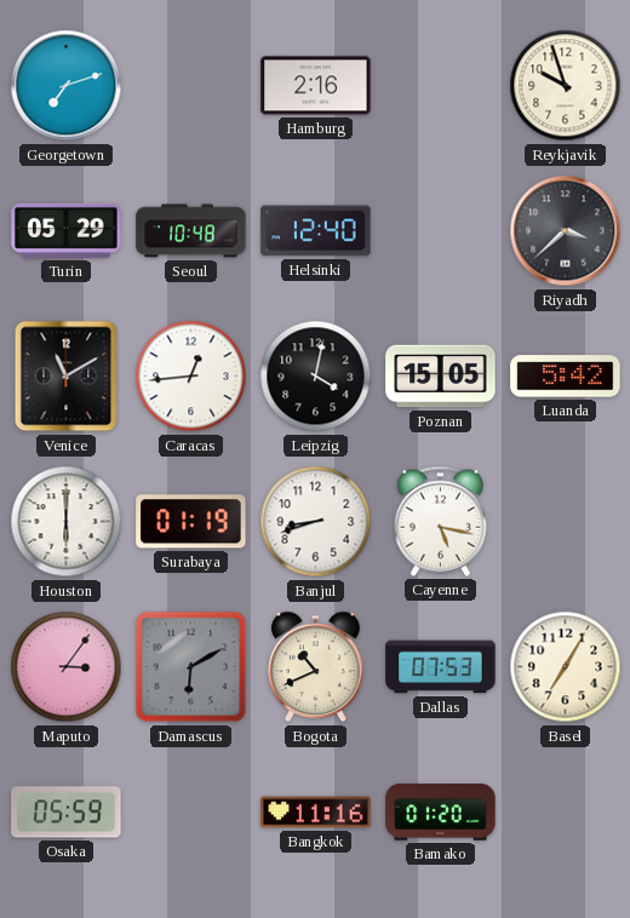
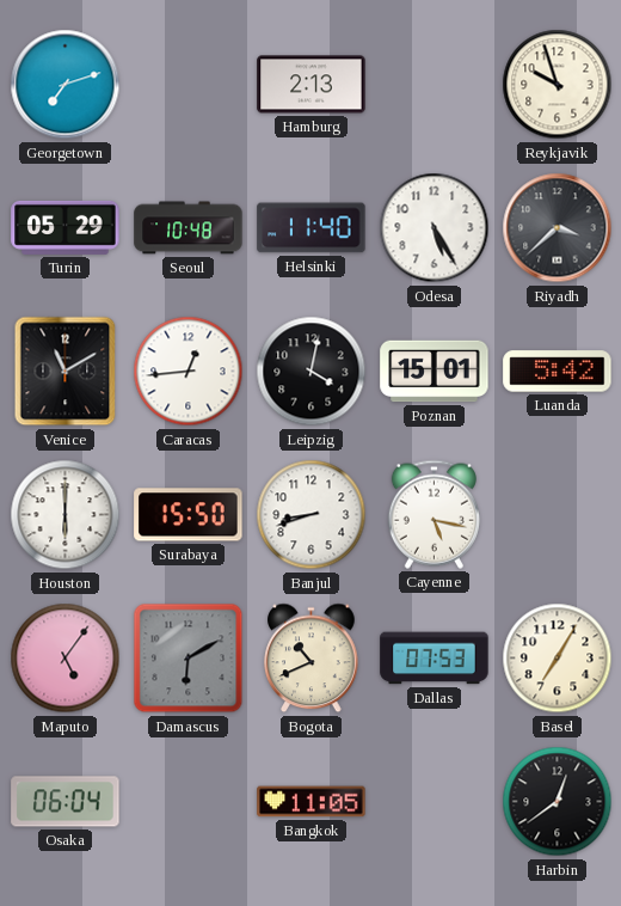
Hamburg: 2:16 -> 2:13 (312, 85)
Helsinki: 12:40 -> 11:40 (312, 228)
Odesa: none -> 5:25 (435, 228)
Poznan: 15:05 -> 15:01 (435, 372)
Surabaya: 01:19 -> 15:50 (189, 515)
Maputo: 3:06 -> 5:06 (66, 659)
Osaka: 05:59 -> 06:04 (66, 802)
Bangkok: 11:16 -> 11:05 (312, 802)
Bamako: 01:20 -> none (441, 813)
Harbin: none -> 12:39 (558, 802)
